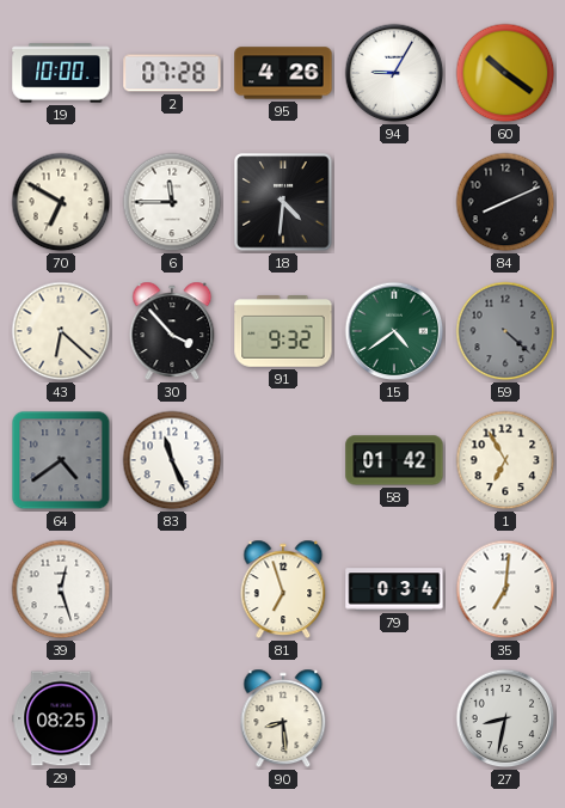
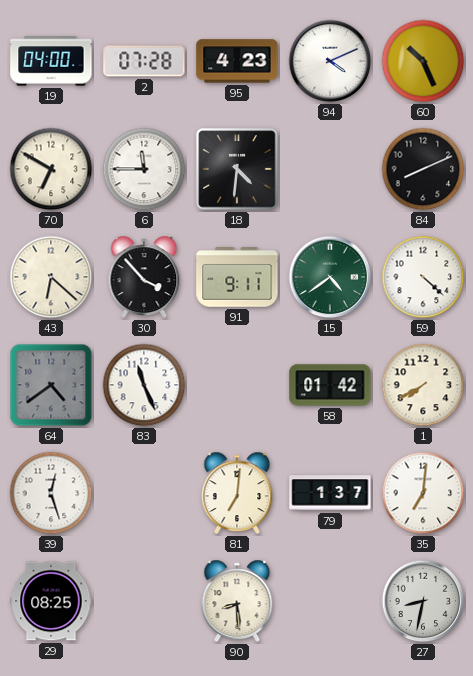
19: 10:00 -> 04:00 (51, 61)
95: 4:26 -> 4:23 (237, 61)
94: 9:05 -> 4:11 (330, 61)
60: 10:21 -> 10:26 (423, 61)
91: 9:32 -> 9:11 (237, 278)
59 dial: grey -> white (423, 277)
1: 6:55 -> 7:40 (423, 385)
81: 6:57 -> 7:01 (237, 493)
79: 0:34 -> 1:37 (330, 493)
